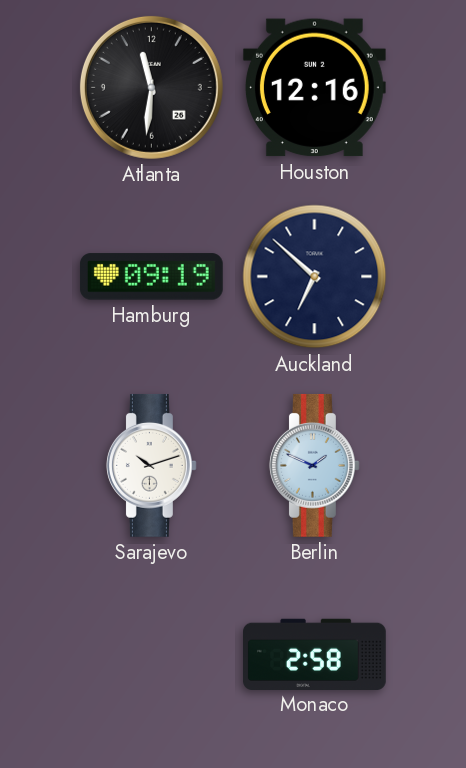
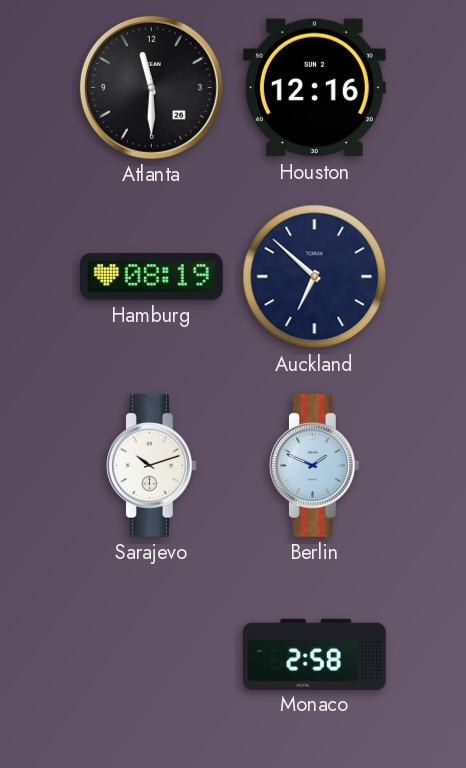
Atlanta: 11:31 -> 11:30 (151, 87)
Hamburg: 09:19 -> 08:19 (151, 277)
